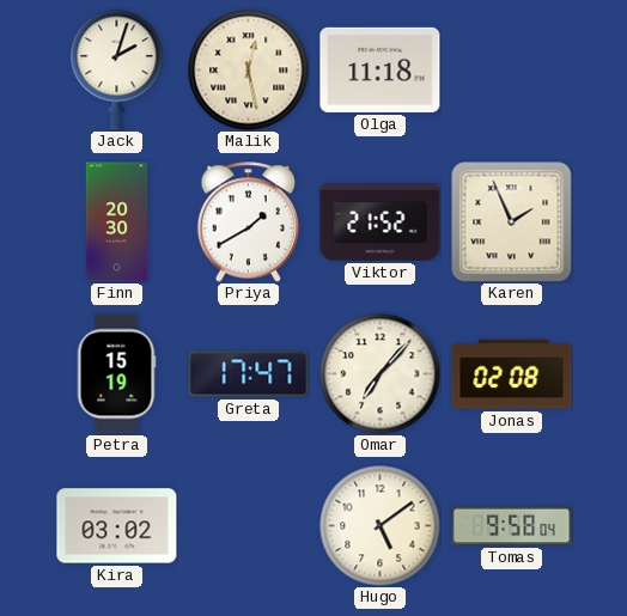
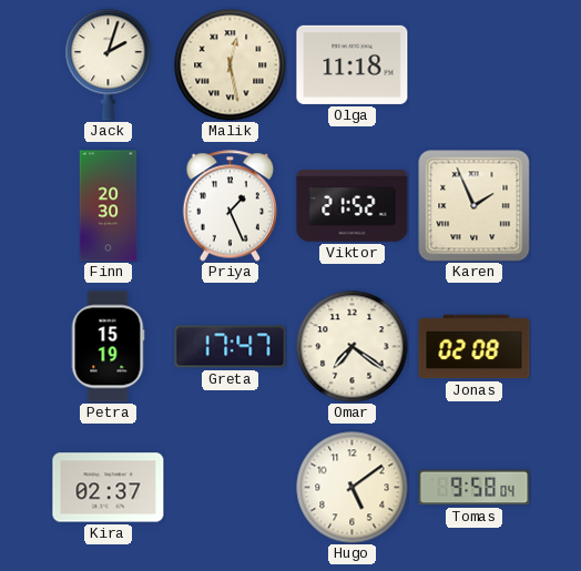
Priya: 1:40 -> 1:26 (230, 206)
Omar: 7:07 -> 7:21 (353, 347)
Kira: 03:02 -> 02:37 (109, 488)
